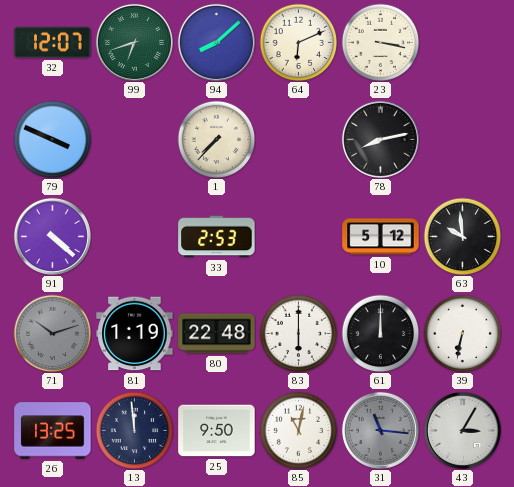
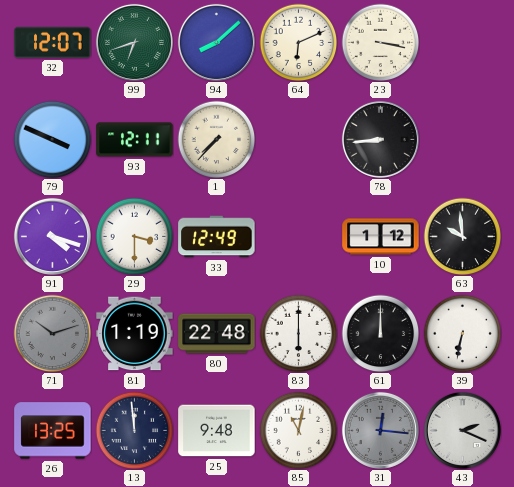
93: none -> 12:11 (135, 140)
78: 8:13 -> 8:44 (380, 139)
91: 4:22 -> 4:18 (52, 236)
29: none -> 3:30 (134, 236)
33: 2:53 -> 12:49 (217, 237)
10: 5:12 -> 1:12 (381, 237)
25: 9:50 -> 9:48 (217, 431)
31: 11:16 -> 12:16 (380, 430)
43: 3:05 -> 2:19 (462, 430)
